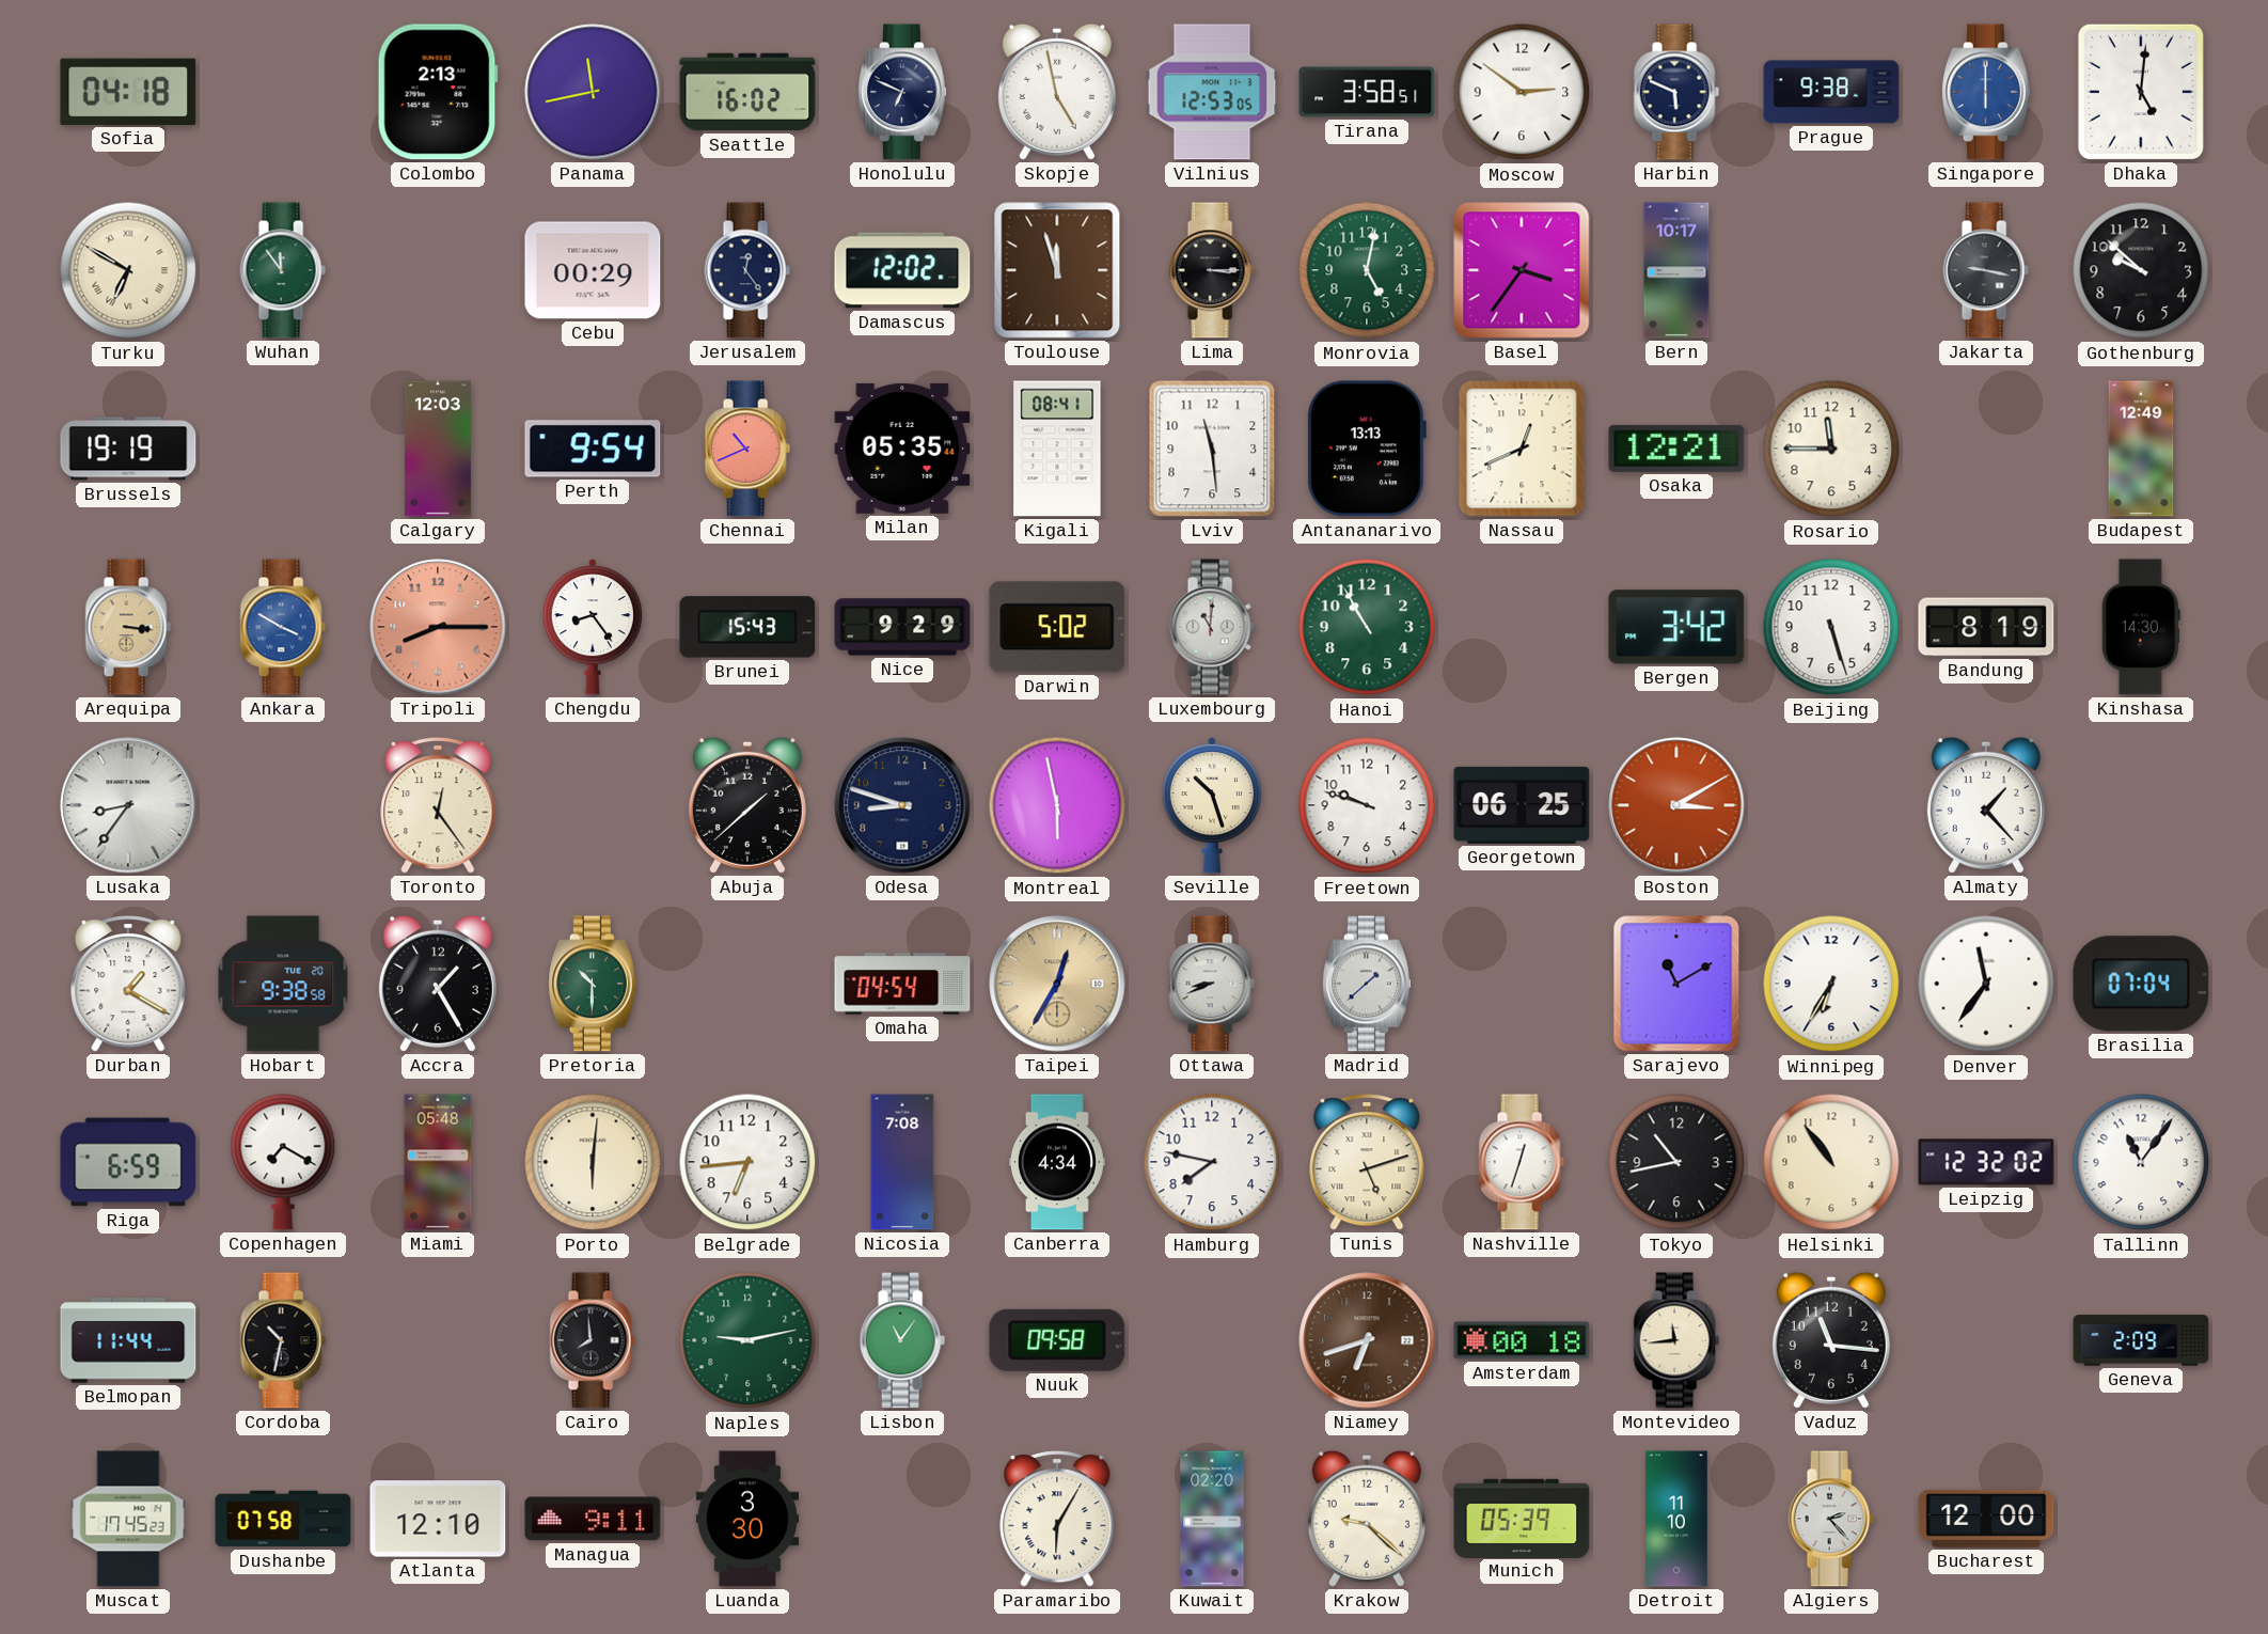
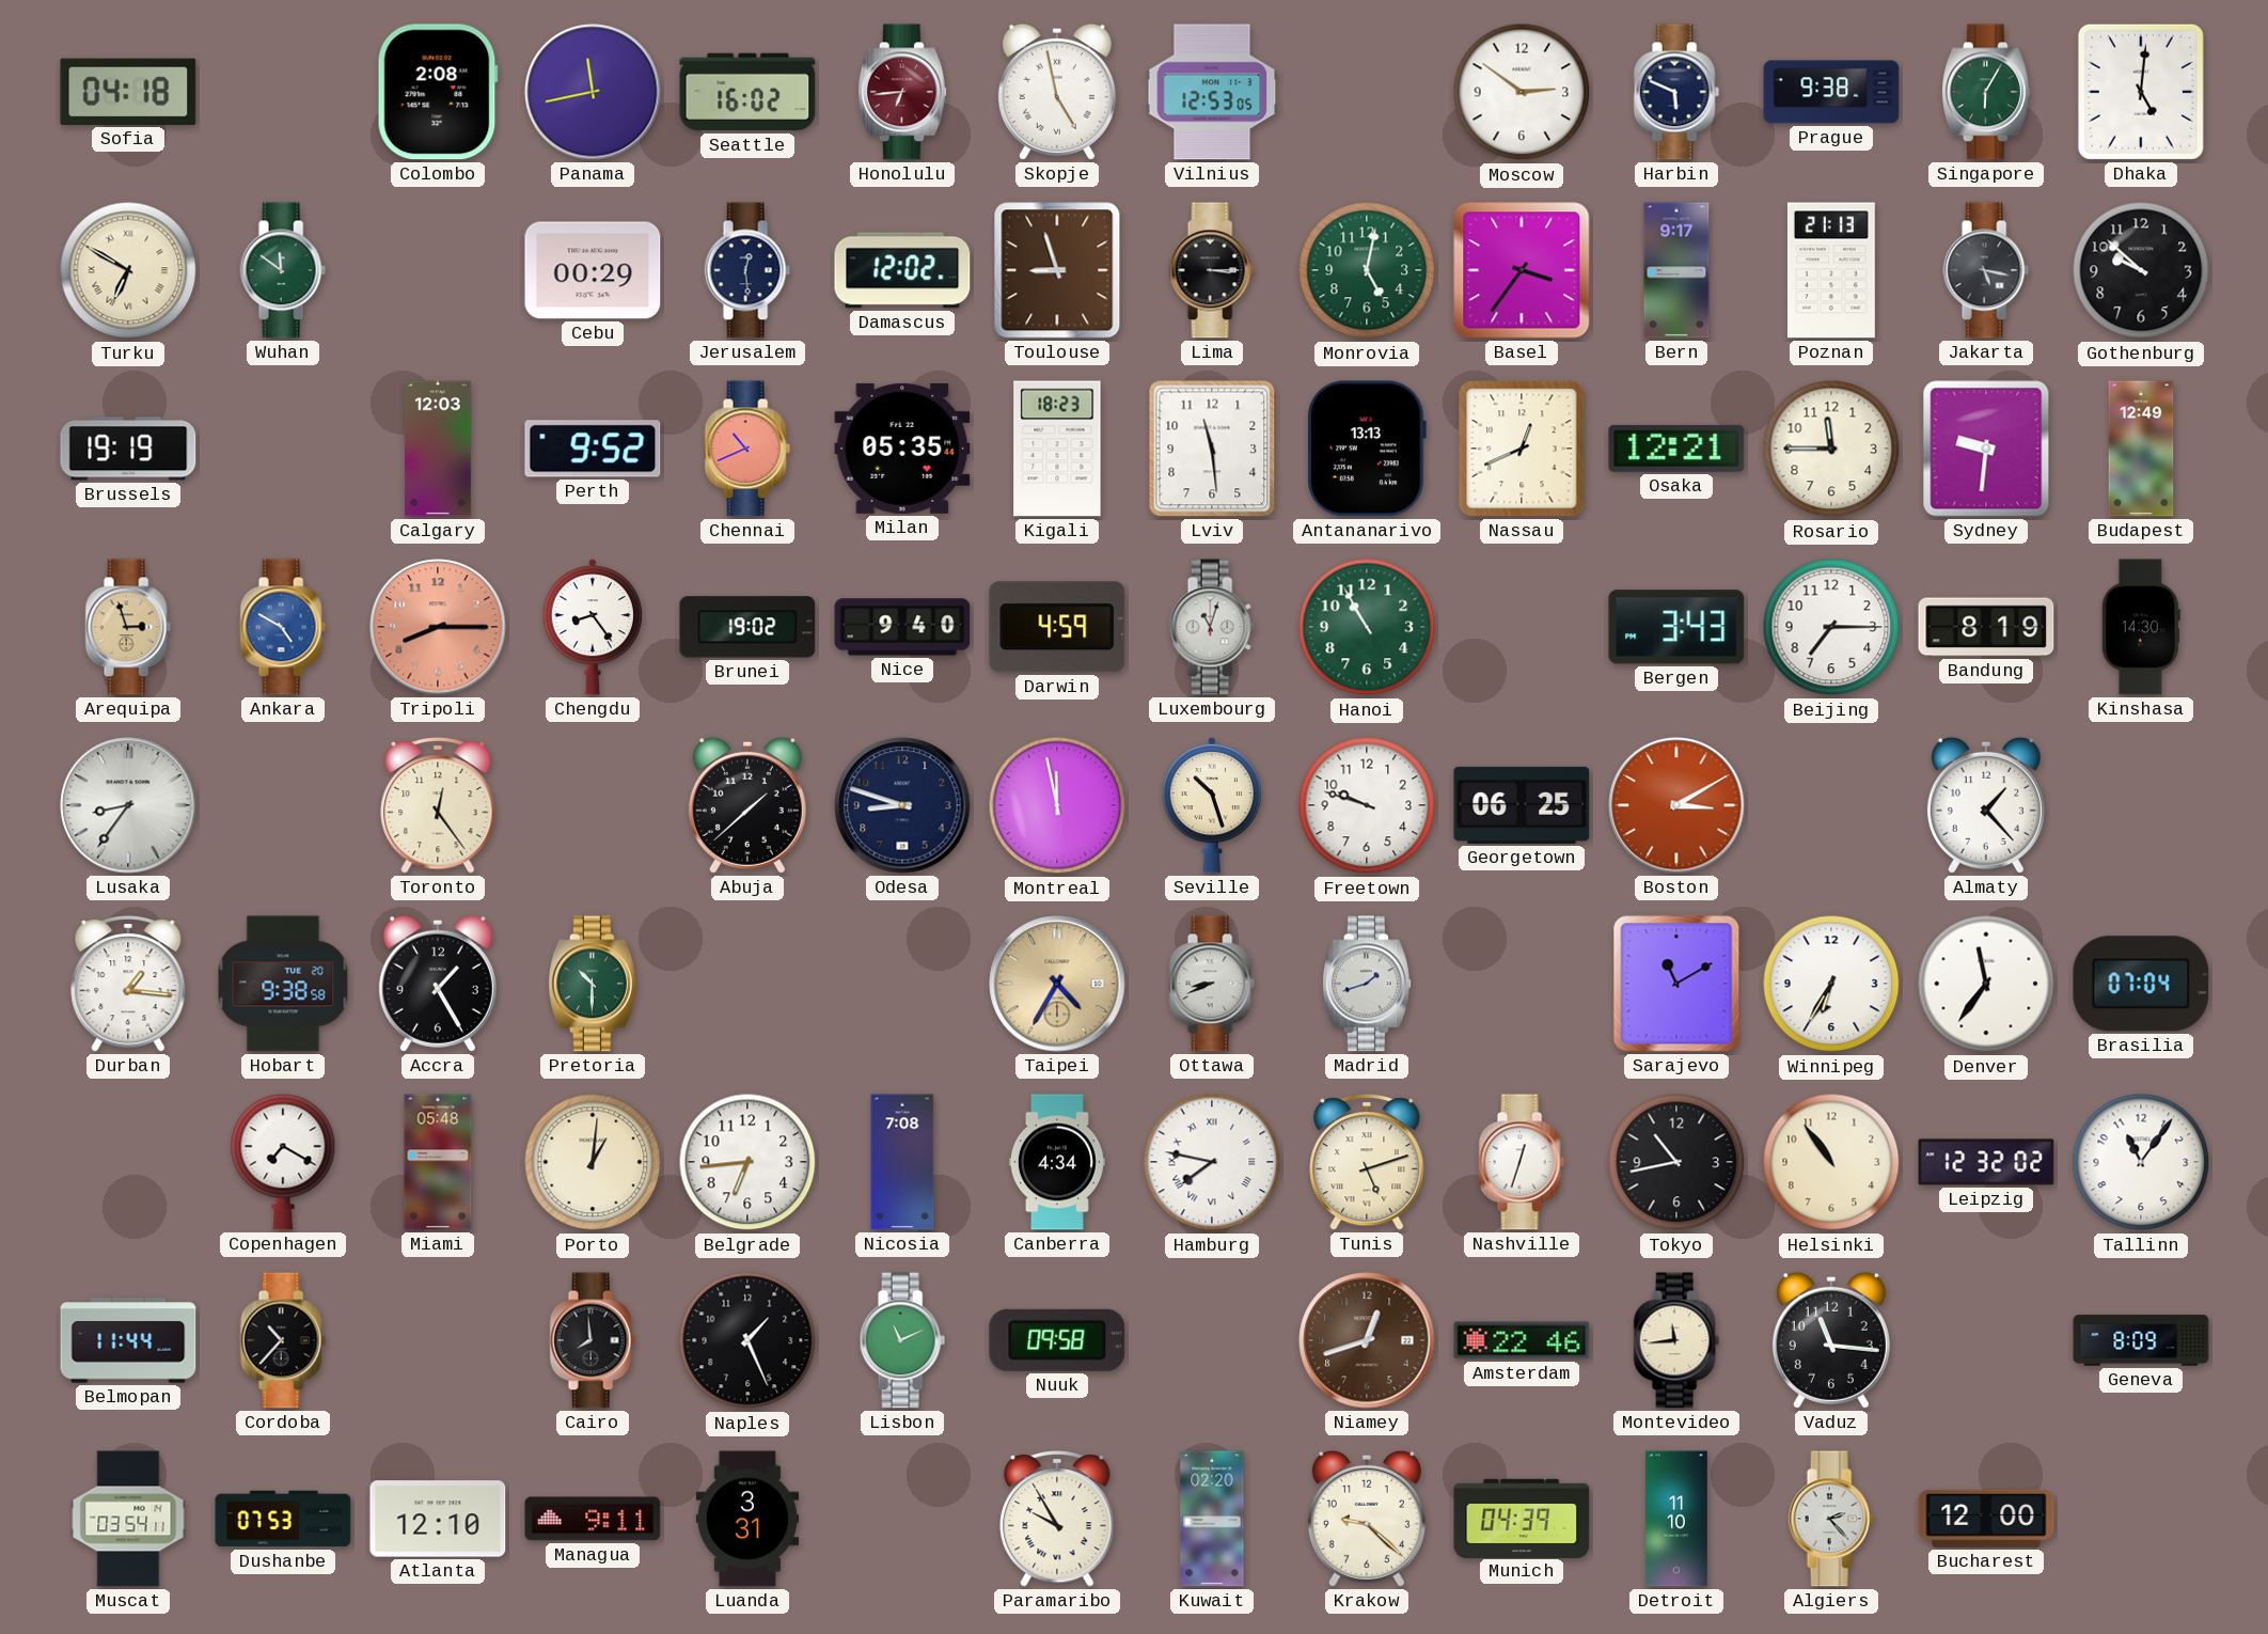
Colombo: 2:13 -> 2:08 (438, 92)
Honolulu: 6:49 -> 6:44 (902, 92)
Honolulu dial: navy -> burgundy (902, 92)
Tirana: 3:58 -> none (1367, 92)
Singapore: 6:00 -> 6:05 (1986, 92)
Singapore dial: blue -> green (1986, 92)
Wuhan: 11:54 -> 11:51 (283, 270)
Jerusalem: 12:24 -> 12:29 (747, 270)
Toulouse: 11:57 -> 8:57 (1057, 270)
Bern: 10:17 -> 9:17 (1676, 270)
Poznan: none -> 21:13 (1831, 270)
Jakarta: 9:17 -> 5:17 (1986, 270)
Perth: 9:54 -> 9:52 (593, 449)
Kigali: 08:41 -> 18:23 (1057, 449)
Sydney: none -> 9:31 (1986, 449)
Arequipa: 3:16 -> 2:57 (128, 627)
Ankara: 3:50 -> 4:50 (283, 627)
Brunei: 15:43 -> 19:02 (747, 627)
Nice: 9:29 -> 9:40 (902, 627)
Darwin: 5:02 -> 4:59 (1057, 627)
Luxembourg: 11:01 -> 11:03 (1212, 627)
Bergen: 3:42 -> 3:43 (1676, 627)
Beijing: 5:27 -> 7:15 (1831, 627)
Montreal: 5:58 -> 11:58 (1057, 805)
Durban: 1:20 -> 1:16 (128, 984)
Omaha: 04:54 -> none (902, 984)
Taipei: 12:35 -> 4:35 (1057, 984)
Madrid: 1:38 -> 1:42 (1367, 984)
Riga: 6:59 -> none (128, 1162)
Porto: 6:01 -> 1:01 (593, 1162)
Hamburg numerals: Arabic -> Roman (1212, 1162)
Cordoba: 10:32 -> 10:37 (283, 1340)
Naples: 9:13 -> 1:26 (747, 1340)
Naples dial: green -> black (747, 1340)
Lisbon: 11:06 -> 11:11 (902, 1340)
Niamey: 6:42 -> 12:42 (1367, 1340)
Amsterdam: 00:18 -> 22:46 (1522, 1340)
Geneva: 2:09 -> 8:09 (2141, 1340)
Muscat: 17:45 -> 03:54 (128, 1519)
Dushanbe: 07:58 -> 07:53 (283, 1519)
Luanda: 3:30 -> 3:31 (746, 1519)
Paramaribo: 6:05 -> 9:55 (1057, 1519)
Munich: 05:39 -> 04:39 (1522, 1518)
